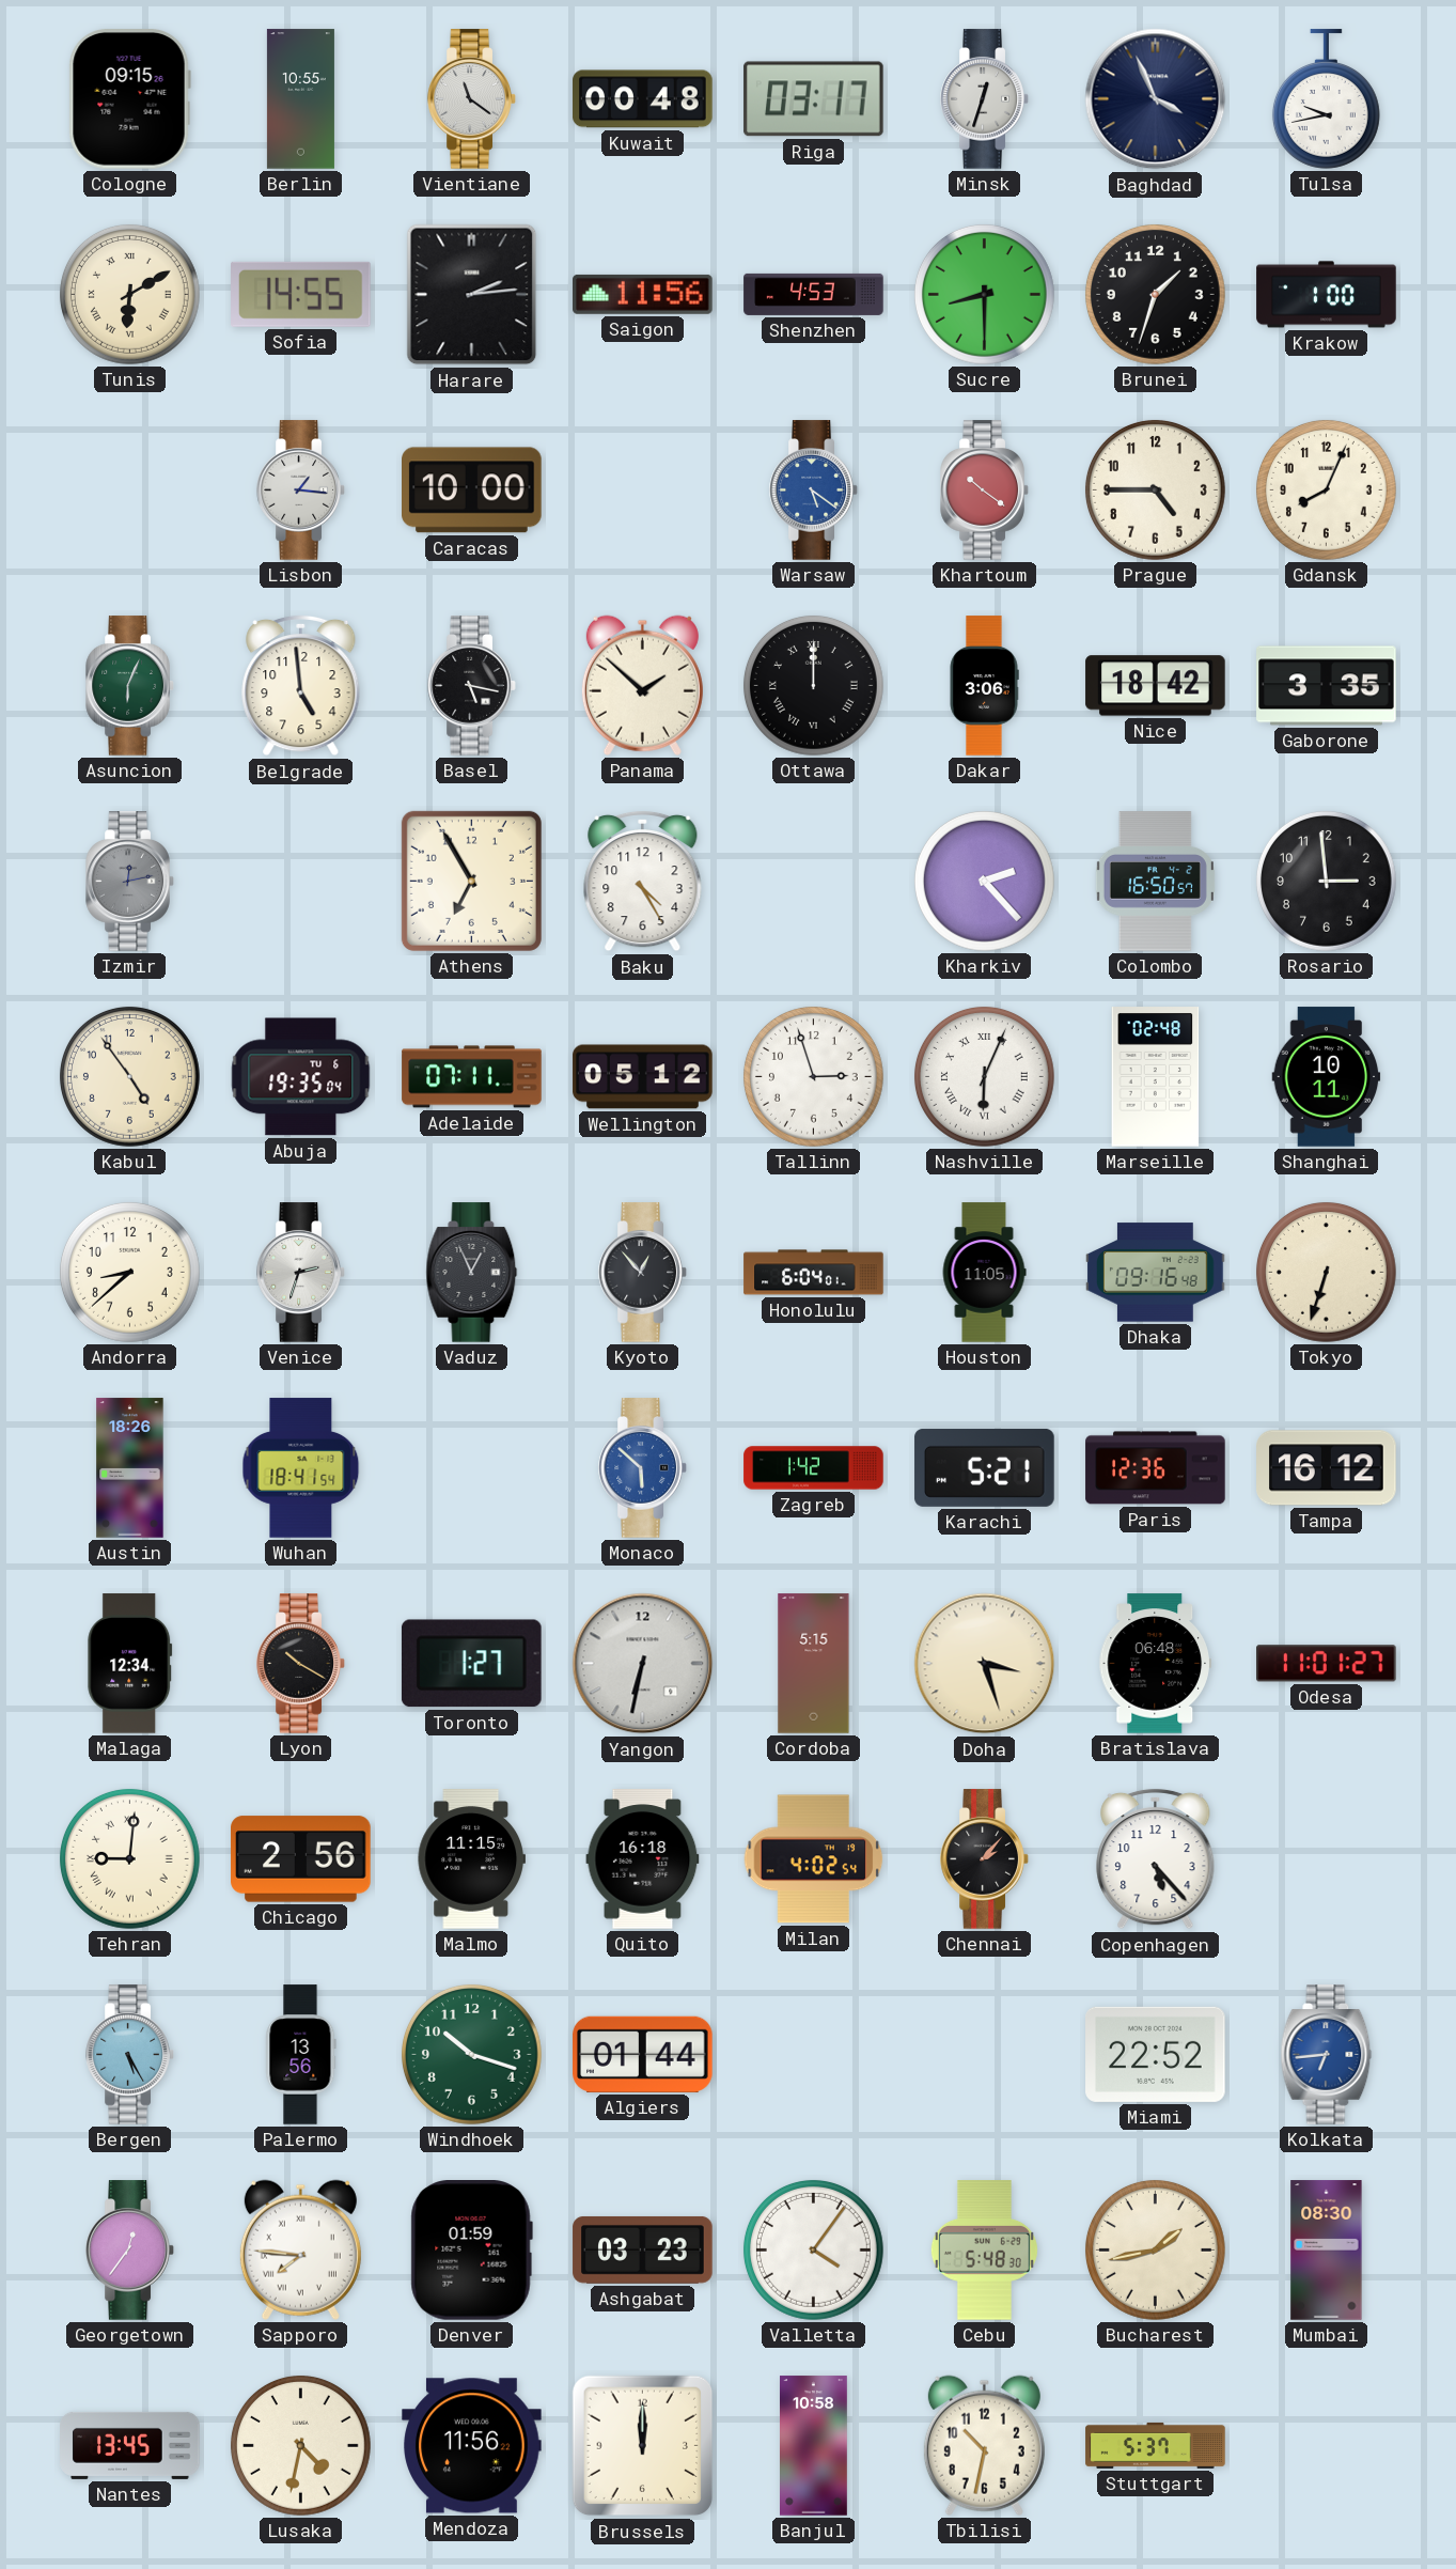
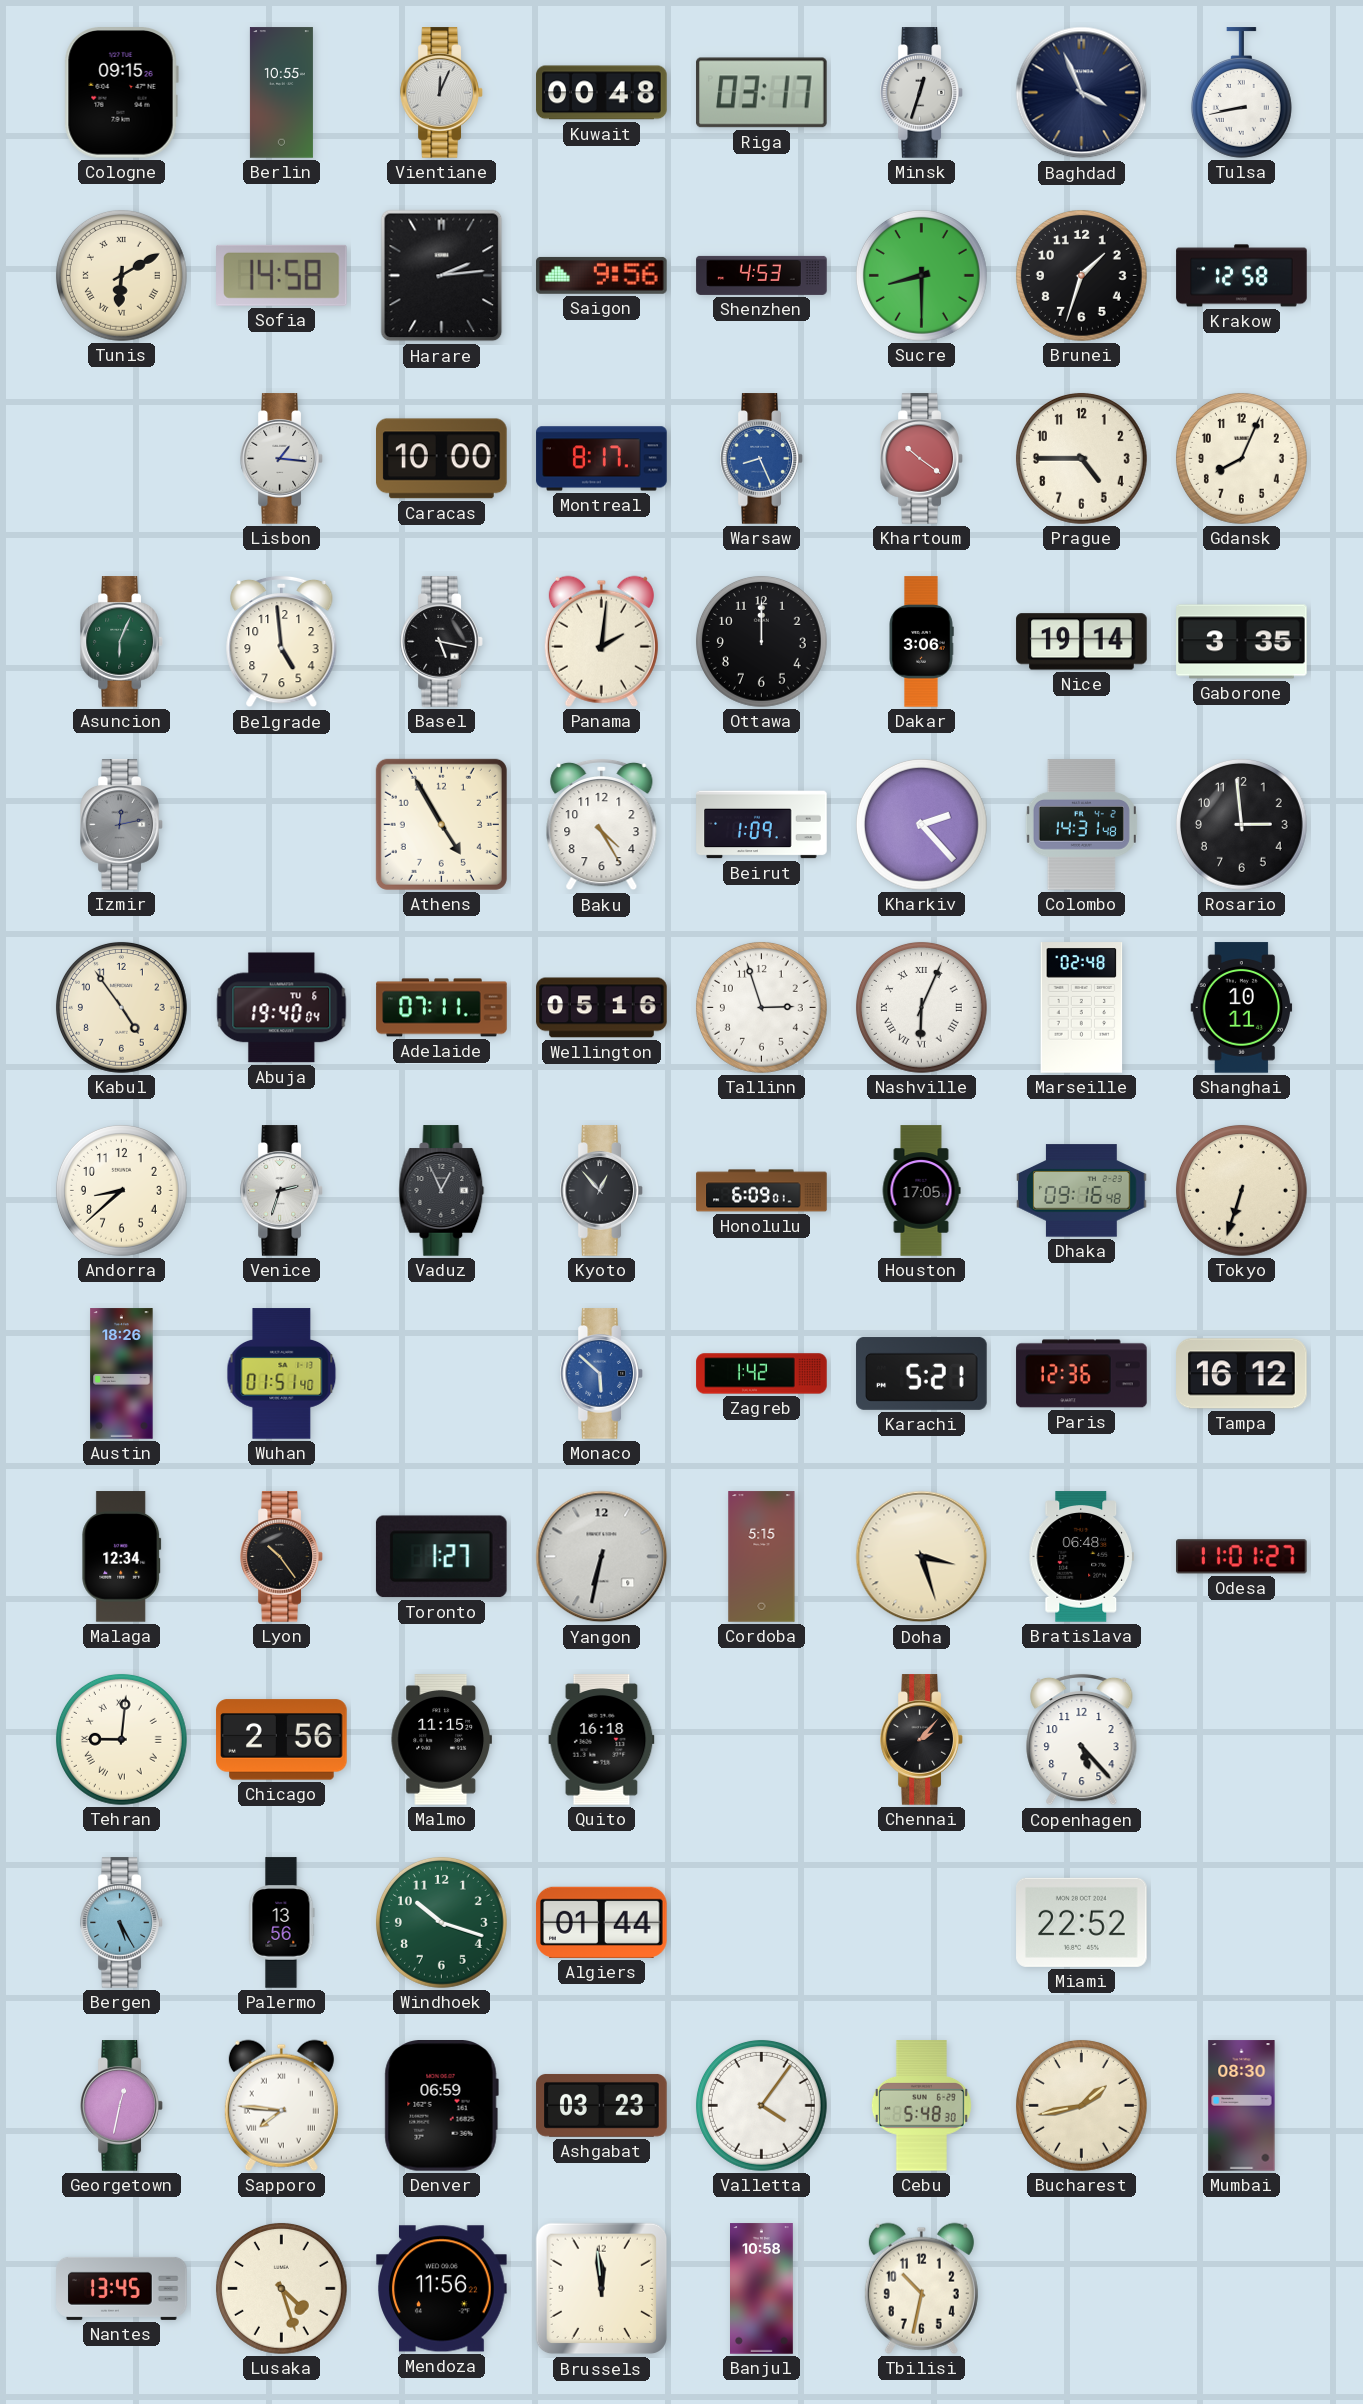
Vientiane: 11:21 -> 12:04 (442, 93)
Tulsa: 9:43 -> 8:43 (1241, 93)
Sofia: 14:55 -> 14:58 (282, 275)
Saigon: 11:56 -> 9:56 (602, 275)
Krakow: 1:00 -> 12:58 (1242, 276)
Montreal: none -> 8:17 (602, 459)
Warsaw: 5:21 -> 8:26 (762, 459)
Panama: 1:52 -> 2:01 (601, 641)
Ottawa numerals: Roman -> Arabic (761, 641)
Nice: 18:42 -> 19:14 (1082, 642)
Athens: 6:55 -> 4:55 (441, 824)
Beirut: none -> 1:09 (762, 825)
Colombo: 16:50 -> 14:31 (1081, 825)
Abuja: 19:35 -> 19:40 (282, 1008)
Wellington: 05:12 -> 05:16 (602, 1008)
Honolulu: 6:04 -> 6:09 (762, 1191)
Houston: 11:05 -> 17:05 (921, 1191)
Wuhan: 18:41 -> 01:51 (282, 1374)
Lyon: 10:20 -> 10:24 (282, 1557)
Milan: 4:02 -> none (814, 1859)
Kolkata: 6:44 -> none (1327, 2055)
Georgetown: 12:36 -> 12:32 (122, 2106)
Denver: 01:59 -> 06:59 (441, 2106)
Lusaka: 4:32 -> 4:27 (281, 2288)
Brussels: 12:00 -> 11:59 (602, 2289)
Stuttgart: 5:37 -> none (1156, 2445)
